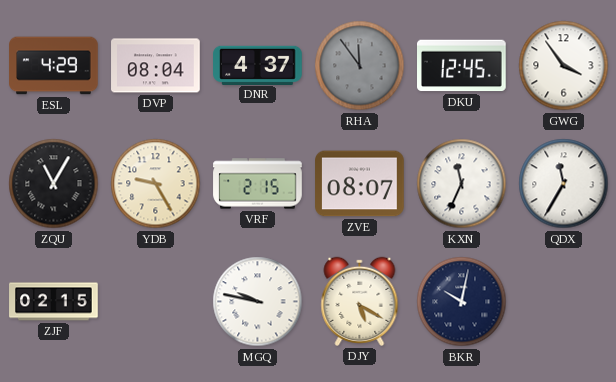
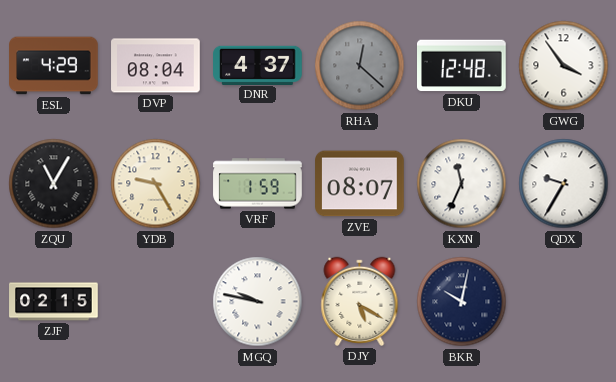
RHA: 11:54 -> 12:22 (360, 66)
DKU: 12:45 -> 12:48 (462, 66)
VRF: 2:15 -> 1:59 (258, 184)
QDX: 11:35 -> 9:35 (564, 184)
